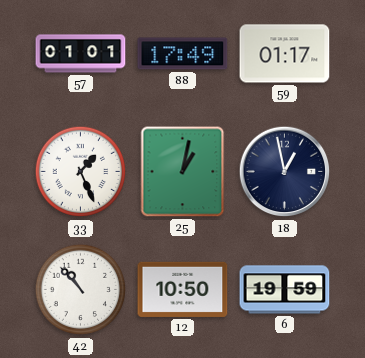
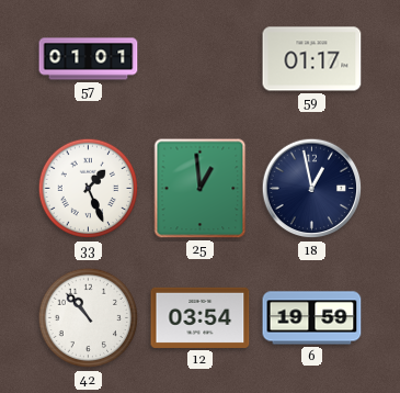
88: 17:49 -> none (183, 54)
25: 1:02 -> 12:59 (201, 189)
12: 10:50 -> 03:54 (201, 317)
